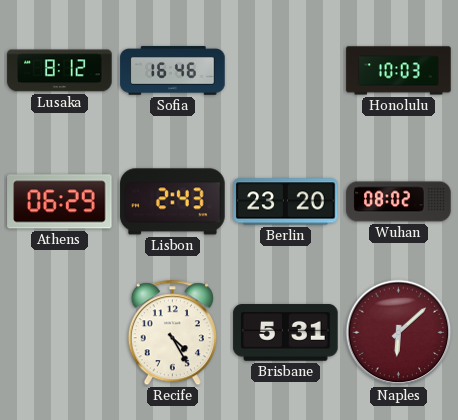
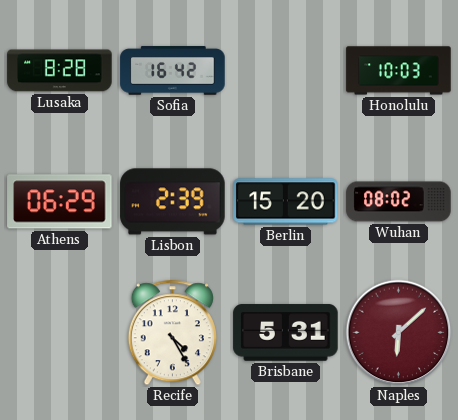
Lusaka: 8:12 -> 8:28 (60, 71)
Sofia: 16:46 -> 16:42 (173, 71)
Lisbon: 2:43 -> 2:39 (173, 202)
Berlin: 23:20 -> 15:20 (286, 202)
